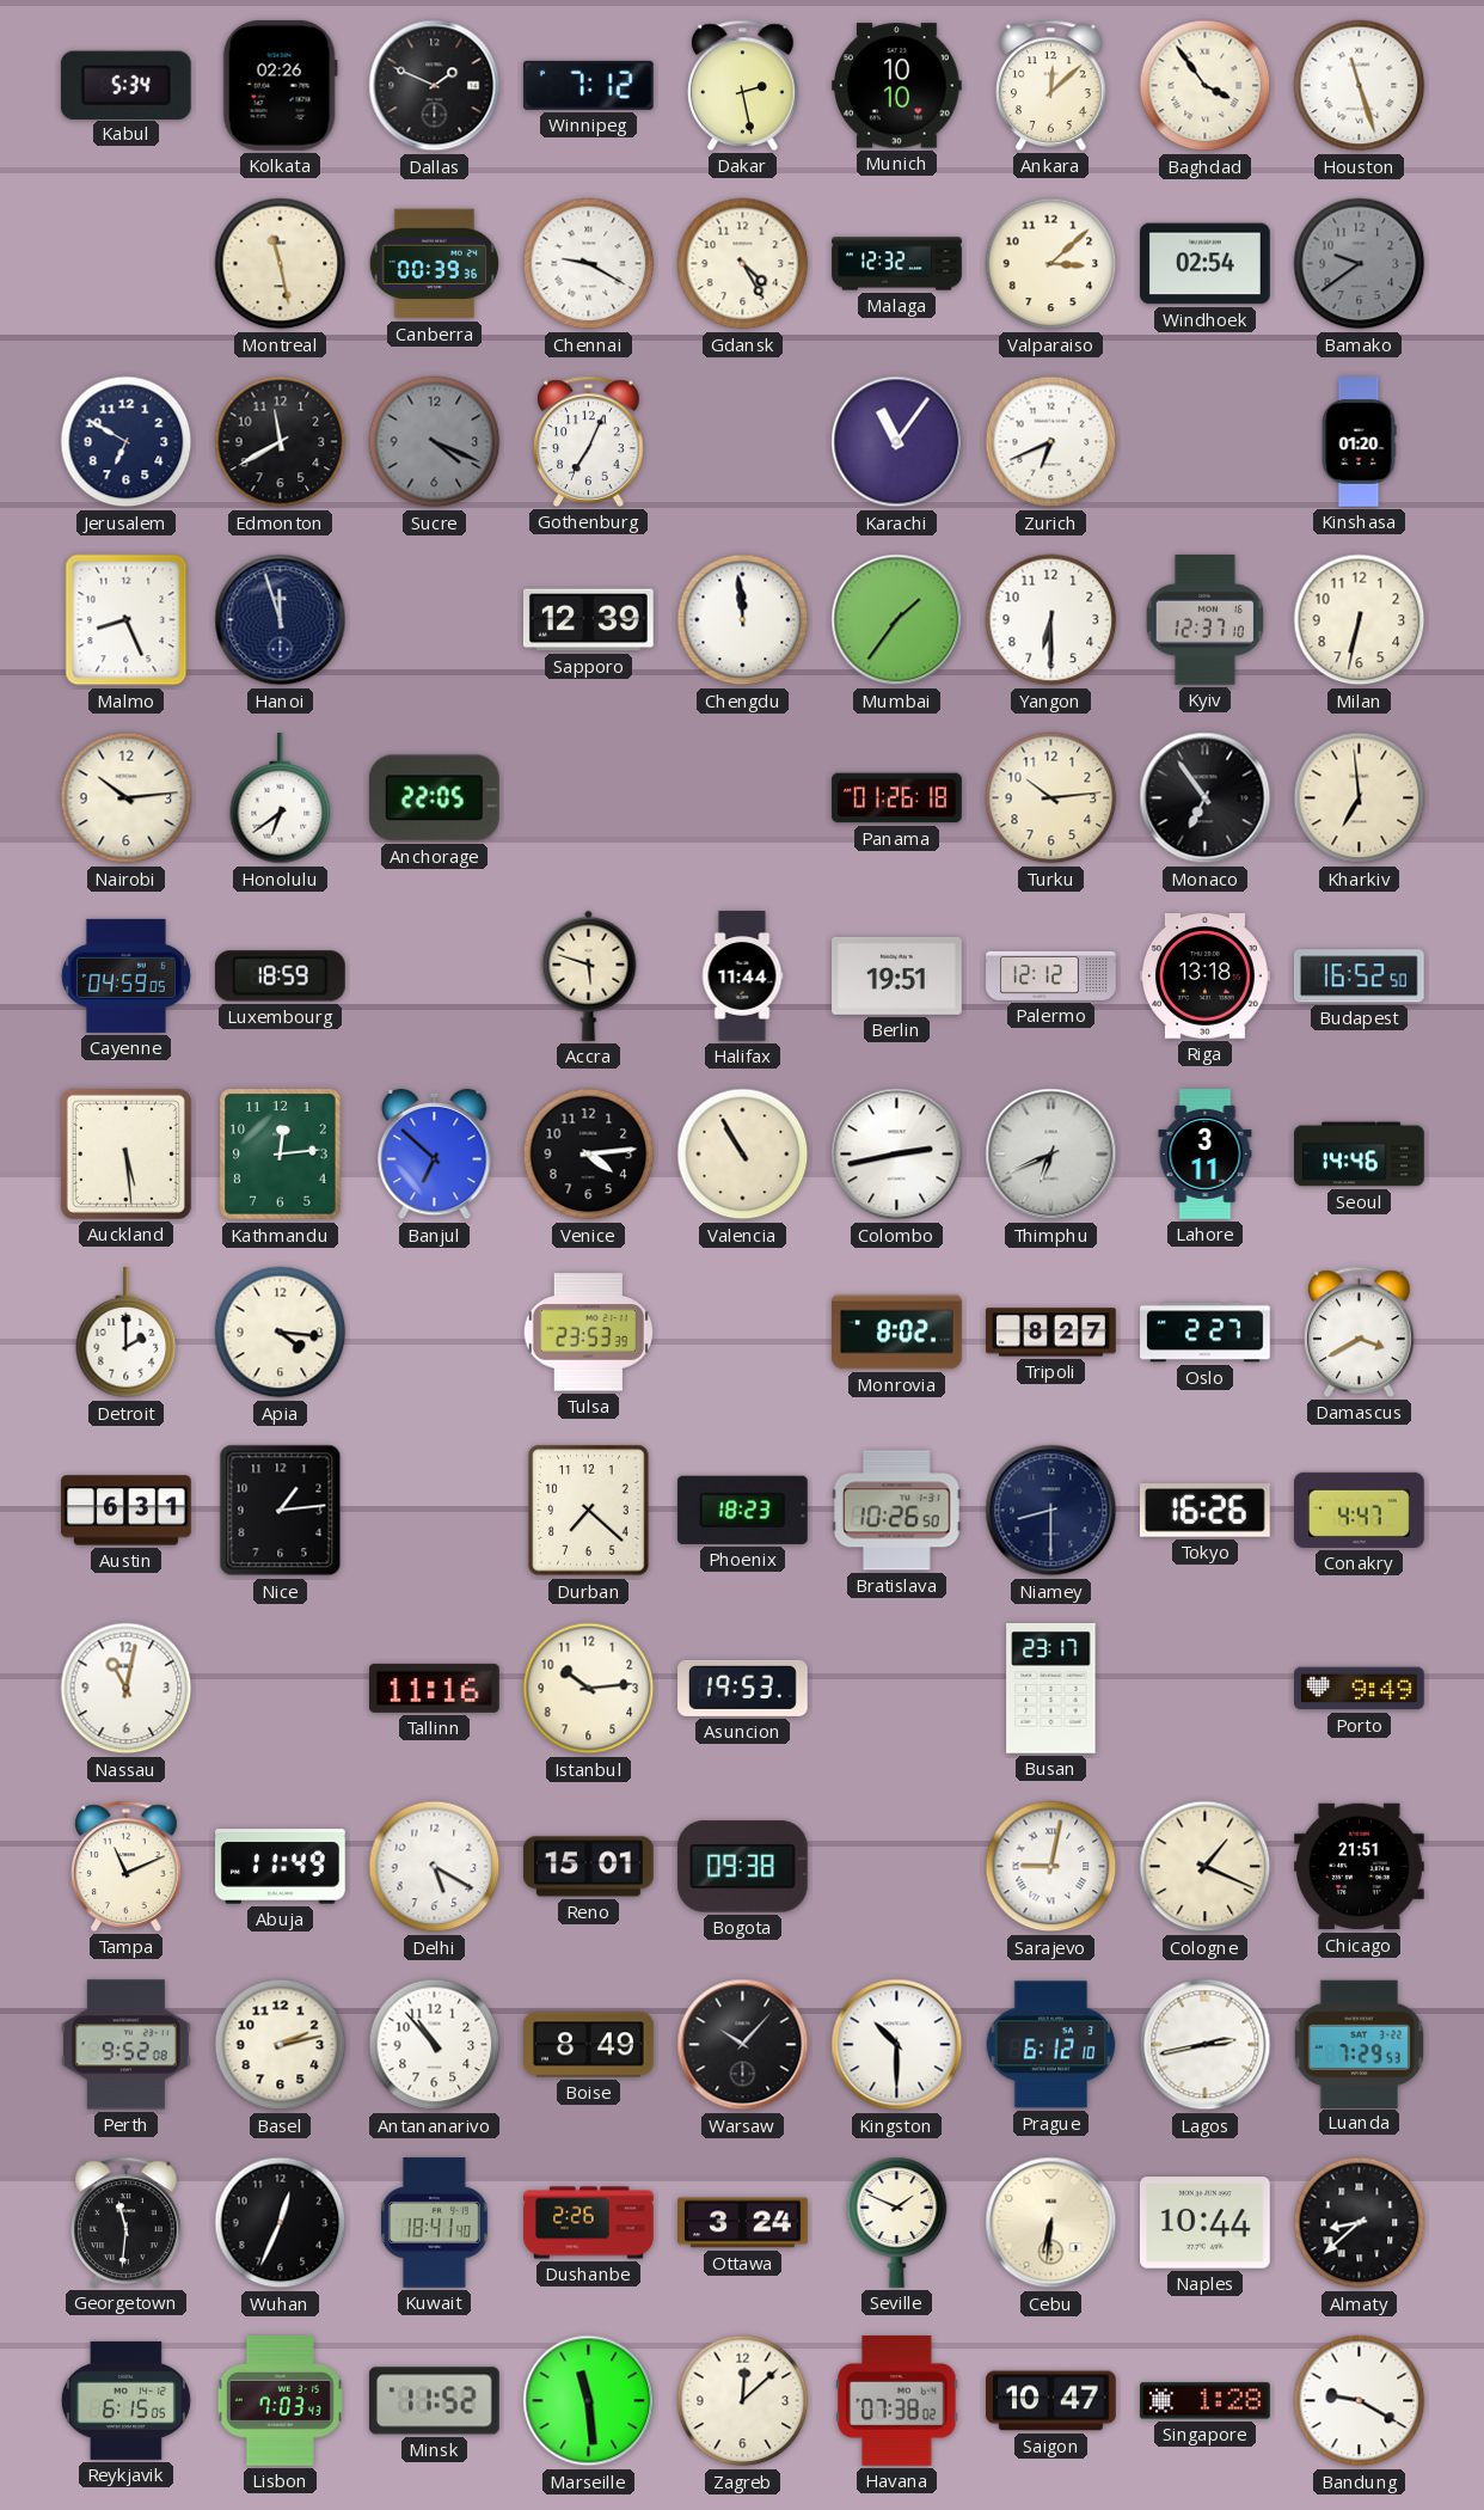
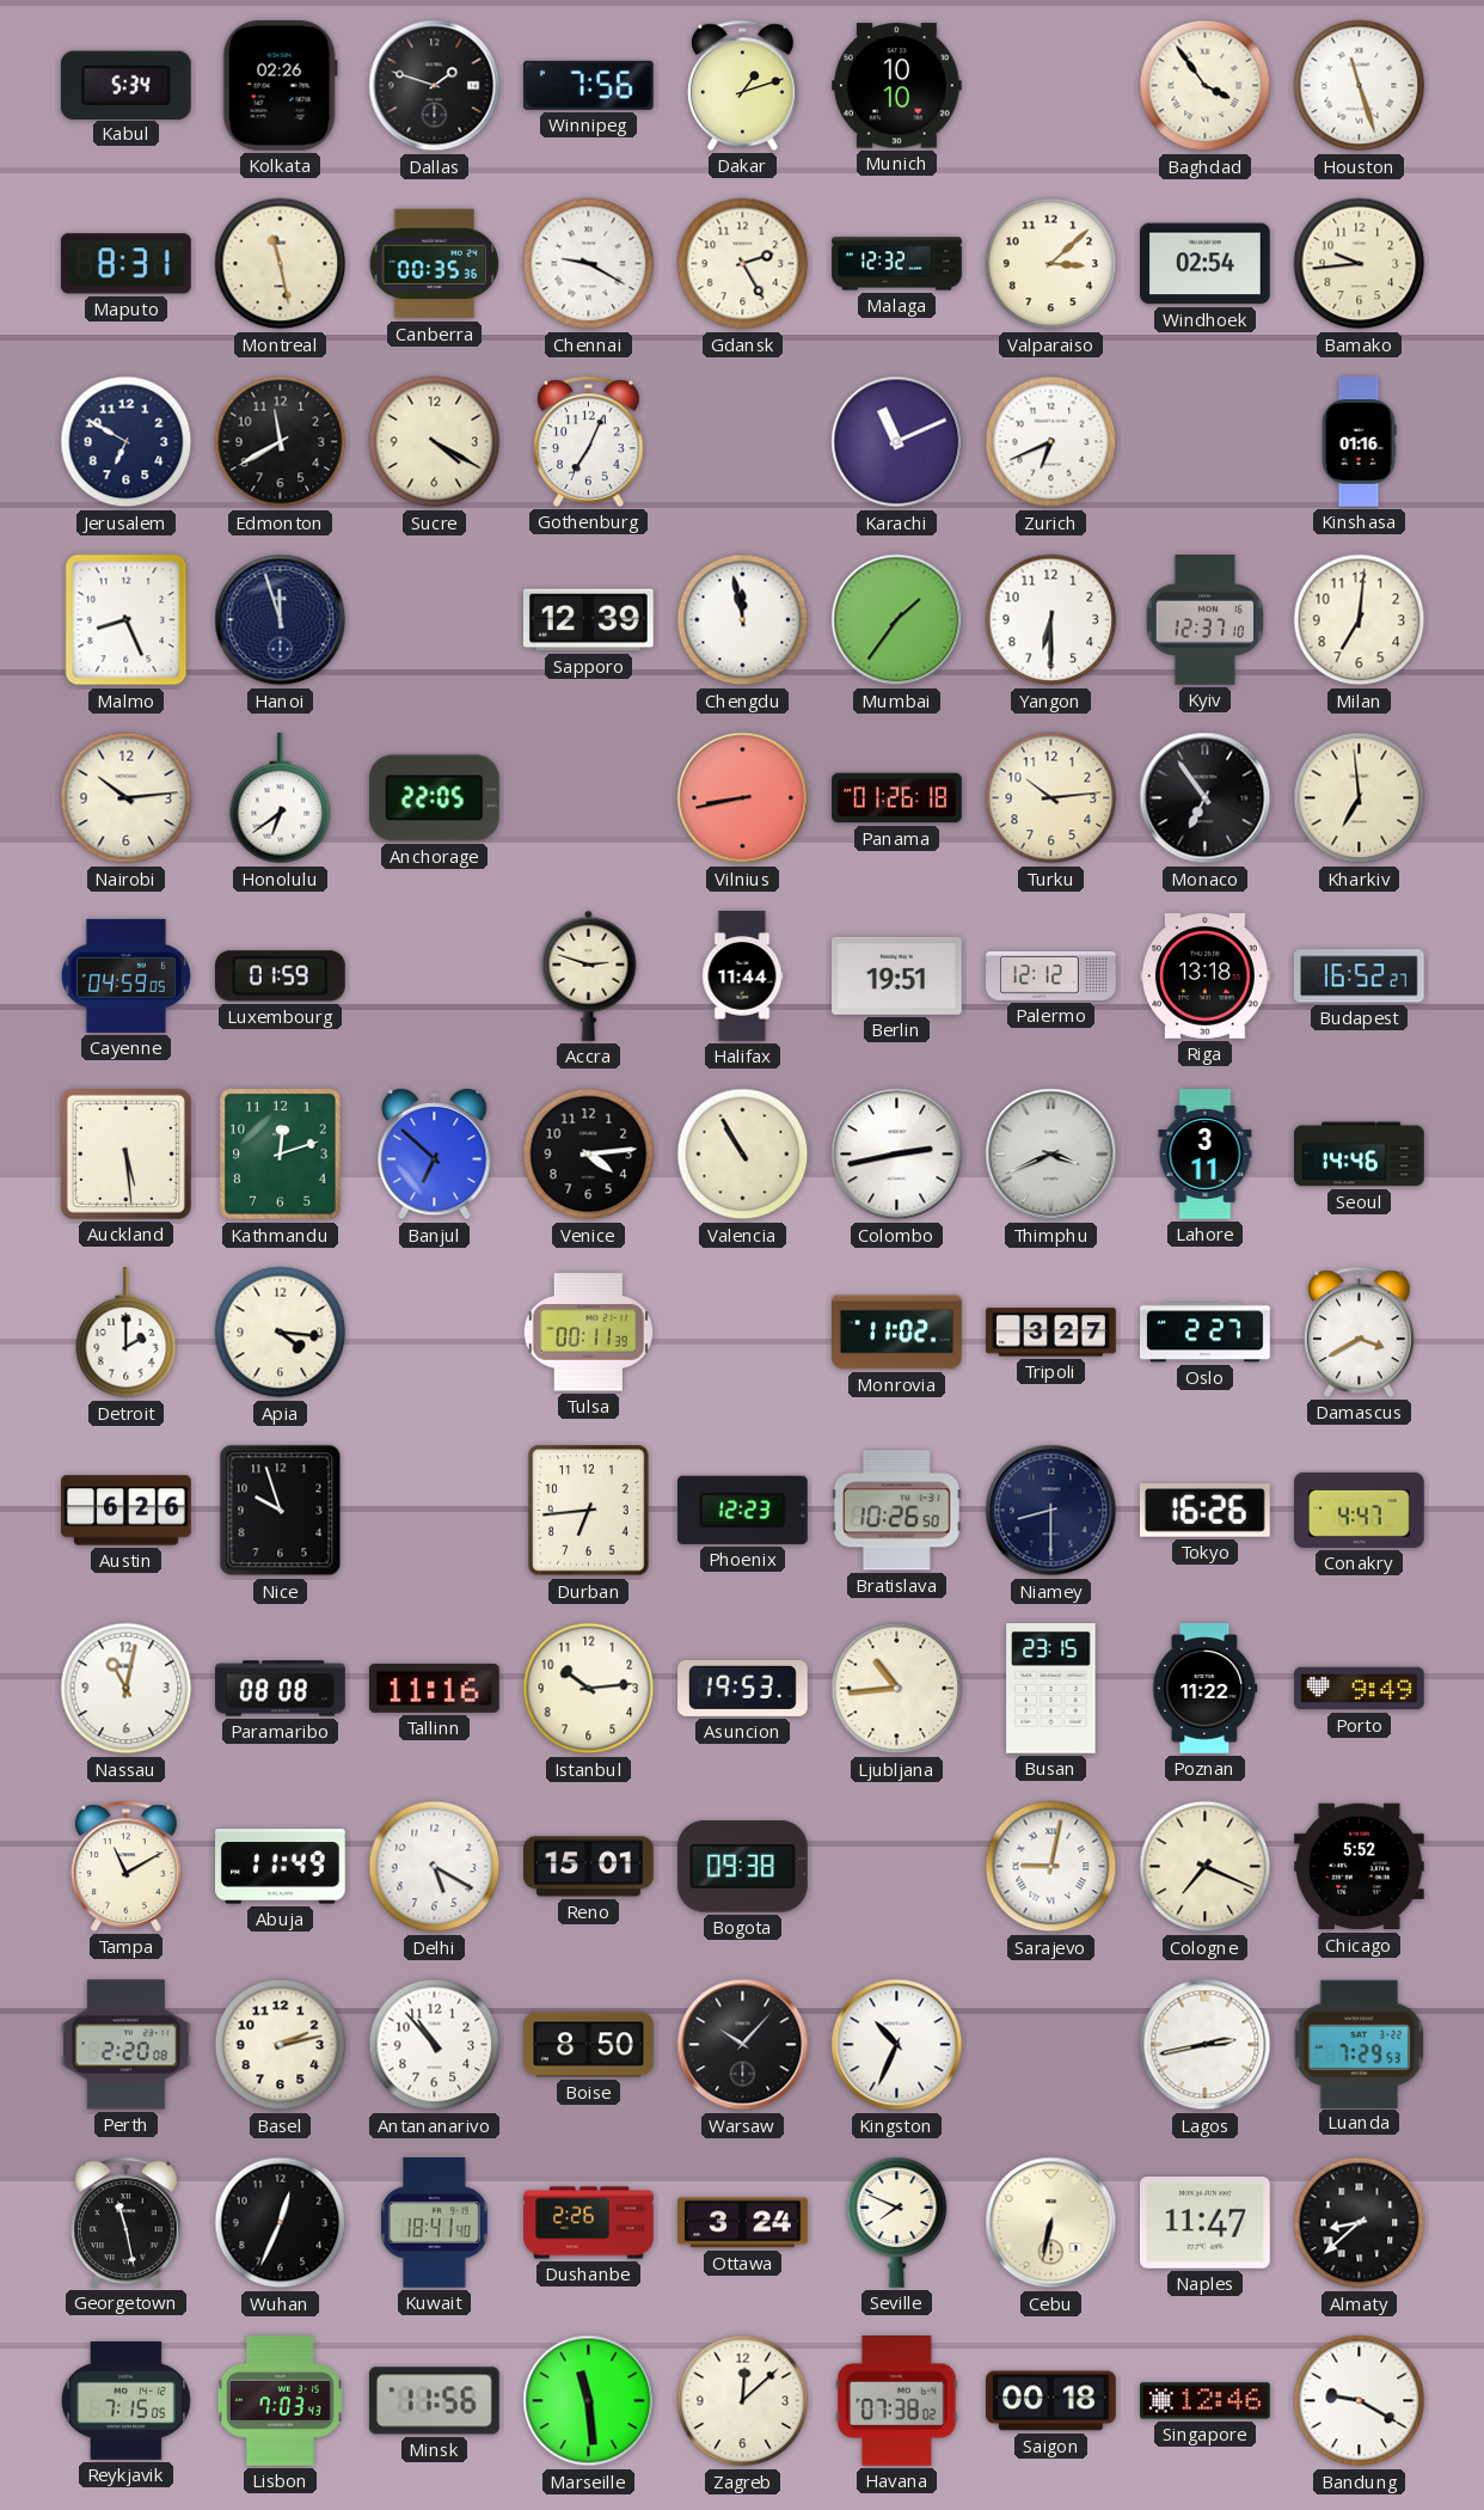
Dallas: 1:49 -> 1:48 (435, 86)
Winnipeg: 7:12 -> 7:56 (588, 85)
Dakar: 2:28 -> 1:12 (743, 85)
Ankara: 12:08 -> none (1051, 85)
Maputo: none -> 8:31 (125, 264)
Canberra: 00:39 -> 00:35 (434, 264)
Gdansk: 4:25 -> 2:25 (743, 264)
Bamako: 9:39 -> 9:44 (1360, 264)
Bamako dial: grey -> cream (1360, 264)
Sucre: 4:19 -> 4:20 (435, 442)
Sucre dial: grey -> cream (435, 442)
Karachi: 11:06 -> 11:11 (897, 442)
Kinshasa: 01:20 -> 01:16 (1359, 442)
Chengdu: 11:59 -> 11:58 (743, 620)
Milan: 6:32 -> 7:01 (1360, 620)
Vilnius: none -> 8:43 (743, 798)
Luxembourg: 18:59 -> 01:59 (280, 977)
Accra: 5:48 -> 2:48 (589, 975)
Budapest: 16:52:50 -> 16:52:27 (1359, 977)
Kathmandu: 12:14 -> 12:12 (281, 1155)
Thimphu: 6:41 -> 3:41 (1051, 1155)
Tulsa: 23:53 -> 00:11 (589, 1333)
Monrovia: 8:02 -> 11:02 (897, 1333)
Tripoli: 8:27 -> 3:27 (1051, 1333)
Austin: 6:31 -> 6:26 (127, 1511)
Nice: 1:14 -> 9:57 (281, 1511)
Durban: 7:22 -> 6:44 (589, 1511)
Phoenix: 18:23 -> 12:23 (742, 1510)
Paramaribo: none -> 08:08 (281, 1689)
Ljubljana: none -> 10:44 (897, 1689)
Busan: 23:17 -> 23:15 (1051, 1689)
Poznan: none -> 11:22 (1206, 1689)
Tampa: 11:11 -> 11:10 (127, 1866)
Cologne: 1:19 -> 7:19 (1206, 1867)
Chicago: 21:51 -> 5:52 (1360, 1867)
Perth: 9:52 -> 2:20 (127, 2045)
Boise: 8:49 -> 8:50 (589, 2045)
Kingston: 10:30 -> 10:34 (897, 2045)
Prague: 6:12 -> none (1051, 2045)
Georgetown: 11:31 -> 11:28 (127, 2222)
Seville: 1:49 -> 7:49 (897, 2222)
Cebu: 6:31 -> 6:32 (1051, 2223)
Naples: 10:44 -> 11:47 (1206, 2223)
Reykjavik: 6:15 -> 7:15 (125, 2400)
Minsk: 11:52 -> 11:56 (434, 2401)
Saigon: 10:47 -> 00:18 (1051, 2401)
Singapore: 1:28 -> 12:46 (1206, 2401)
